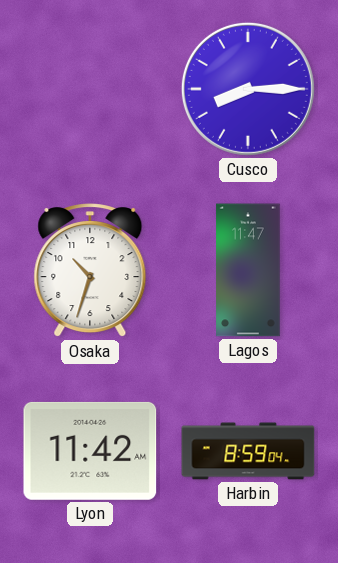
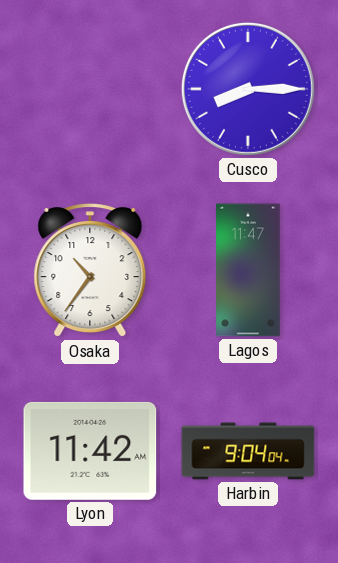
Osaka: 10:33 -> 10:36 (90, 271)
Harbin: 8:59 -> 9:04 (248, 451)
